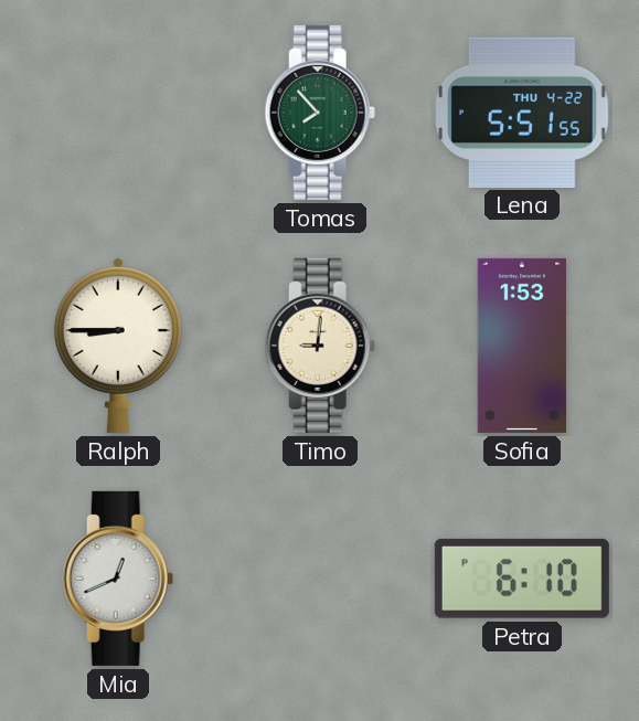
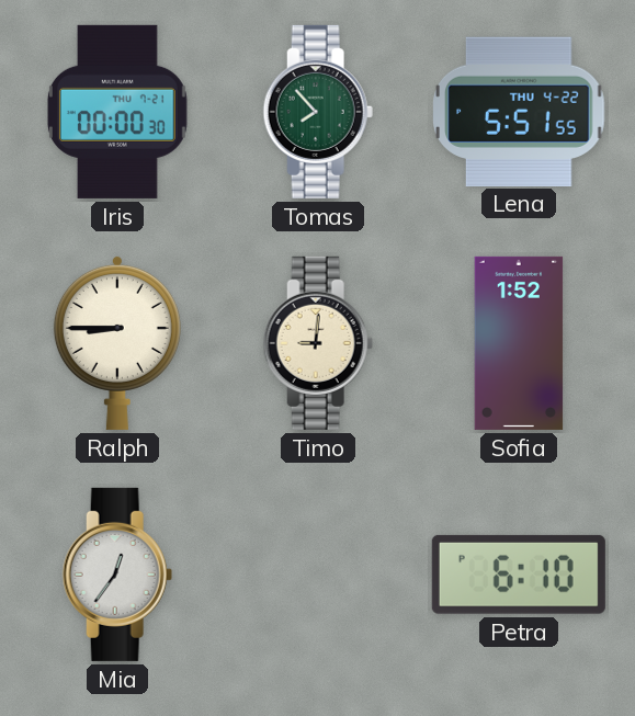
Iris: none -> 00:00 (117, 112)
Sofia: 1:53 -> 1:52 (519, 343)
Mia: 12:41 -> 12:36 (117, 575)
